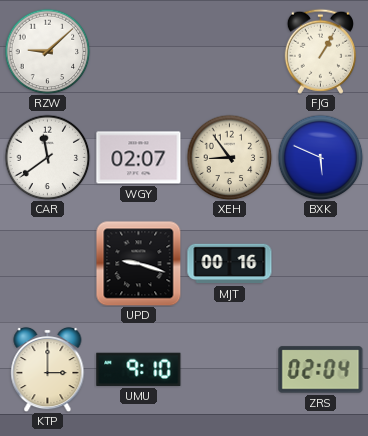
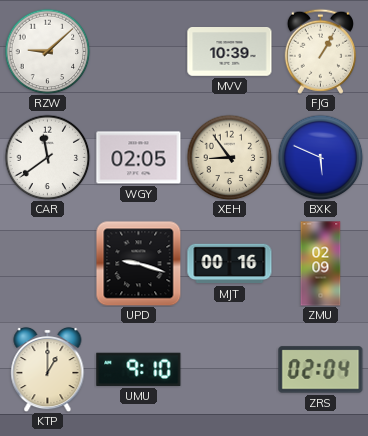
MVV: none -> 10:39 (230, 52)
WGY: 02:07 -> 02:05 (139, 158)
ZMU: none -> 02:09 (321, 264)
KTP: 3:00 -> 1:00 (48, 369)
